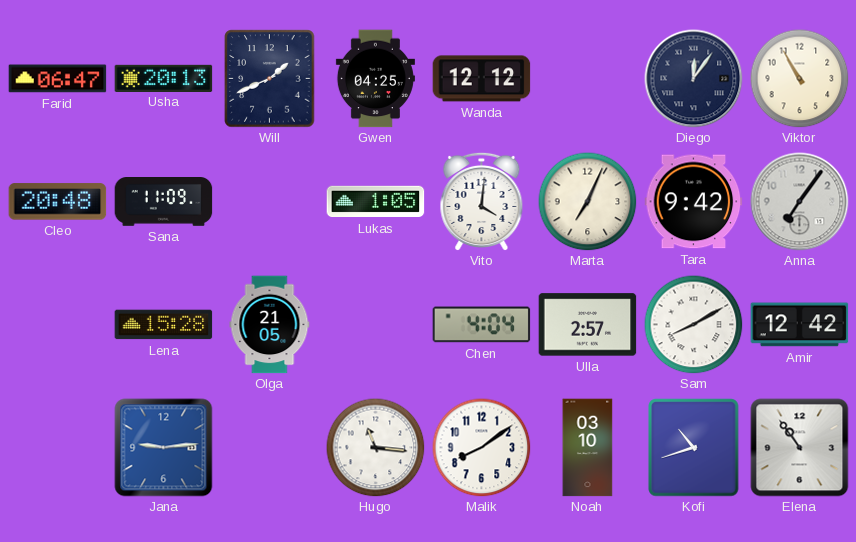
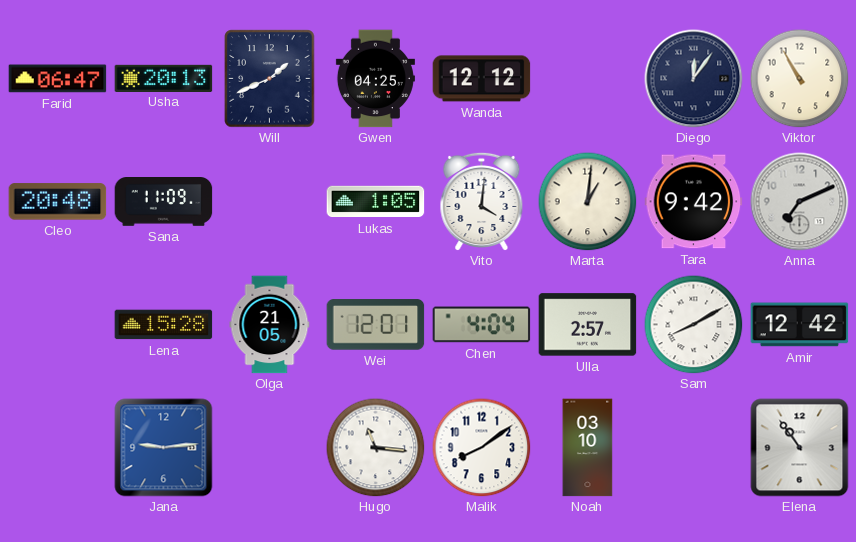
Marta: 7:04 -> 1:01 (588, 202)
Anna: 7:06 -> 7:11 (800, 202)
Wei: none -> 12:01 (376, 325)
Kofi: 10:42 -> none (694, 448)
